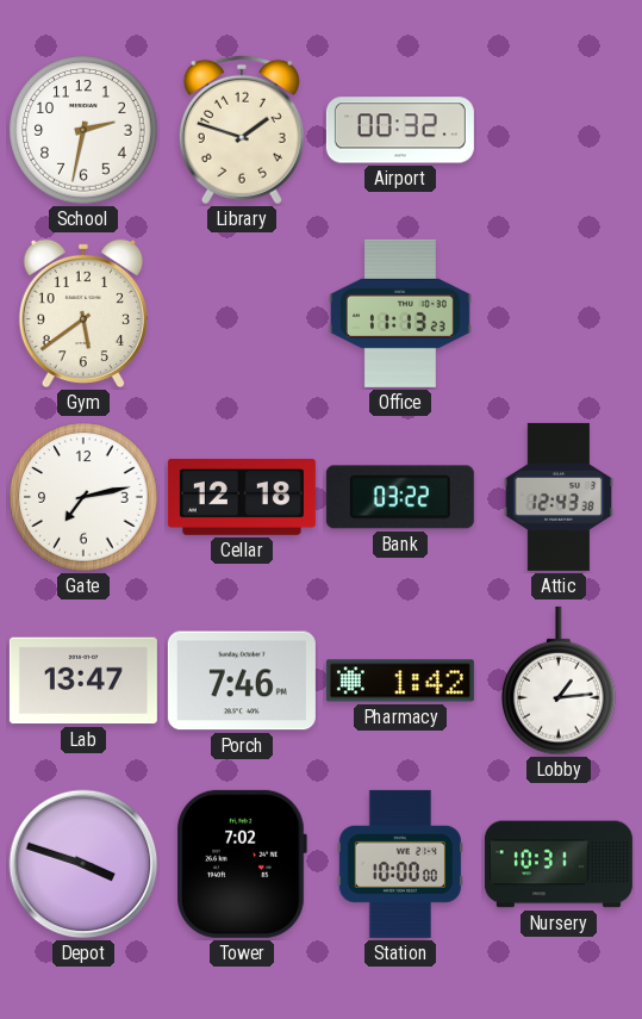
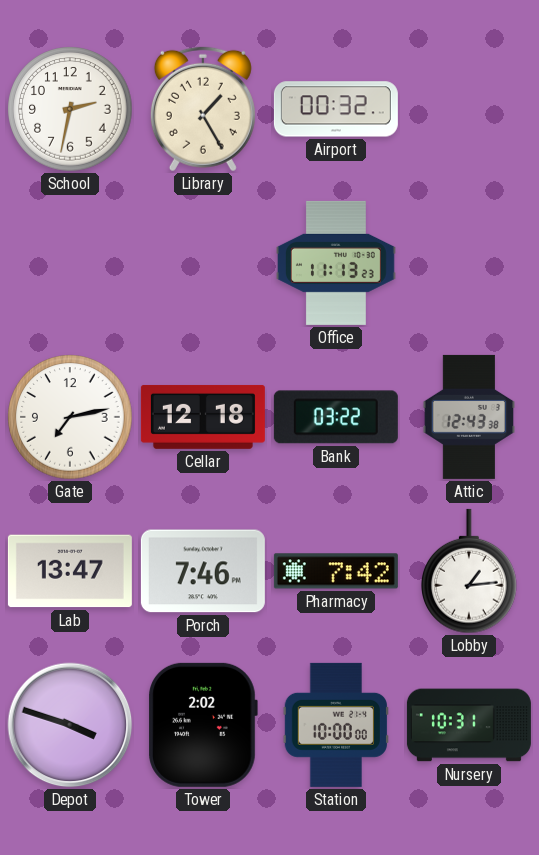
Library: 1:48 -> 1:25 (203, 109)
Gym: 5:39 -> none (83, 313)
Pharmacy: 1:42 -> 7:42 (336, 571)
Tower: 7:02 -> 2:02 (203, 725)
